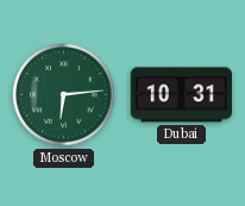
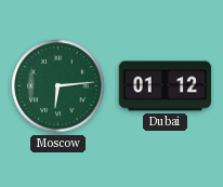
Dubai: 10:31 -> 01:12 (165, 86)
